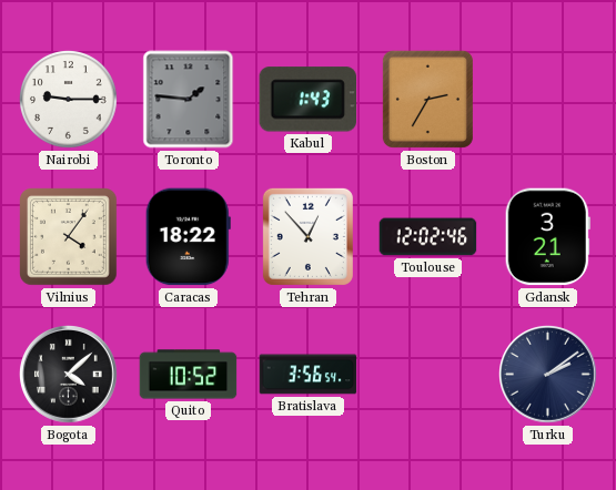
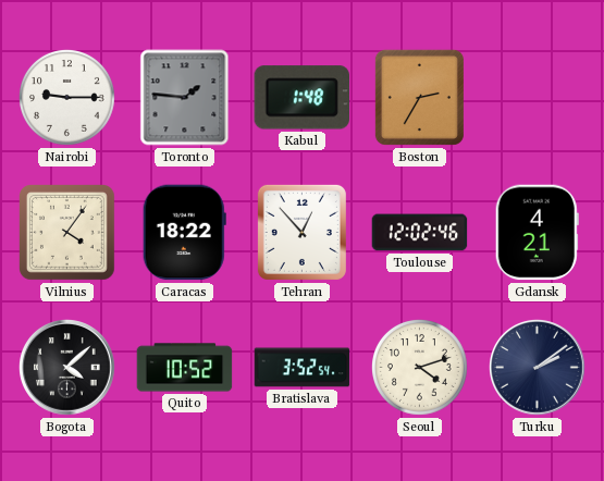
Kabul: 1:43 -> 1:48 (301, 98)
Gdansk: 3:21 -> 4:21 (537, 233)
Bratislava: 3:56 -> 3:52 (303, 368)
Seoul: none -> 4:12 (420, 368)
